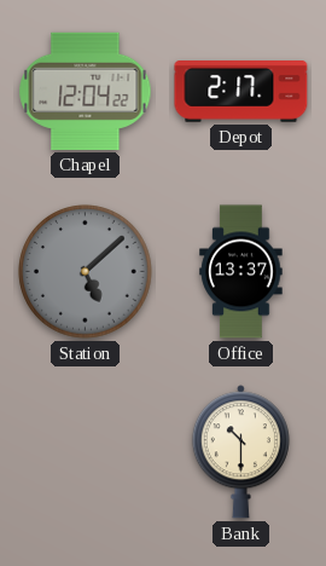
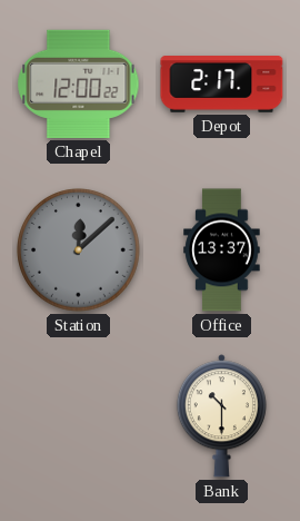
Chapel: 12:04 -> 12:00 (79, 83)
Station: 5:08 -> 12:08 (79, 250)
